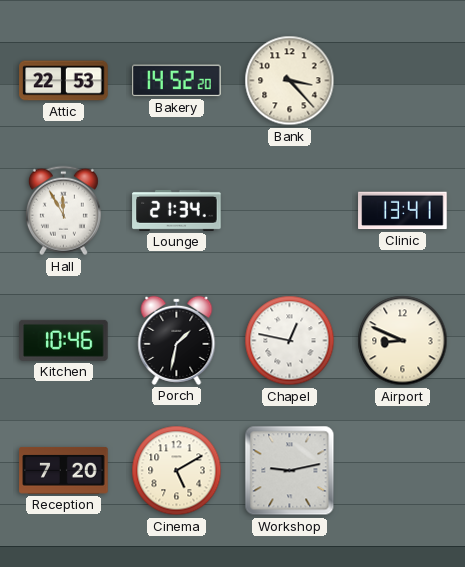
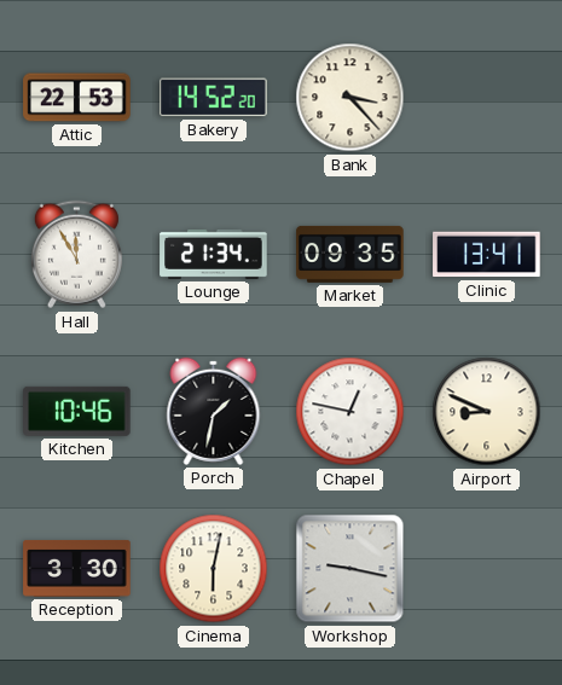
Market: none -> 09:35 (350, 254)
Reception: 7:20 -> 3:30 (77, 568)
Cinema: 5:10 -> 6:02 (214, 569)
Workshop: 9:13 -> 9:17 (350, 569)
